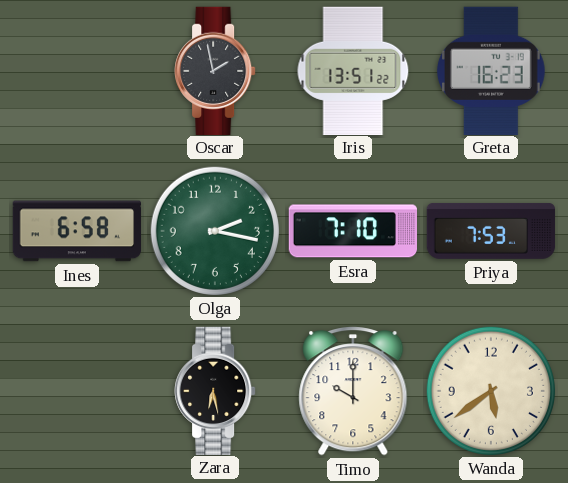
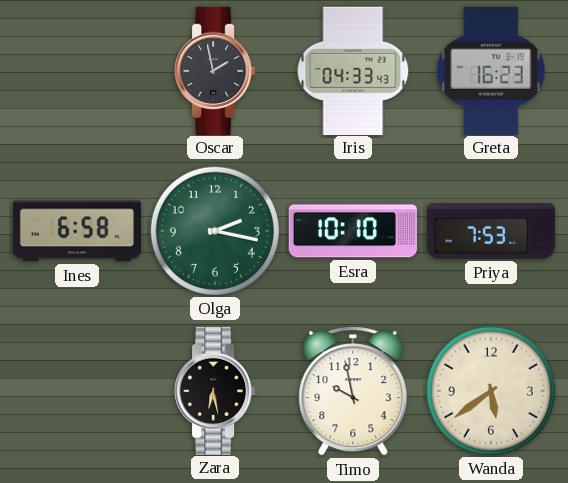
Iris: 13:51 -> 04:33 (353, 70)
Esra: 7:10 -> 10:10 (352, 231)
Timo: 10:00 -> 9:58 (353, 392)
